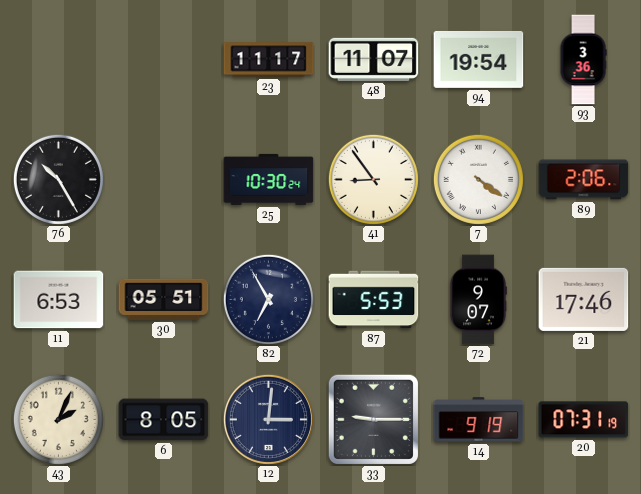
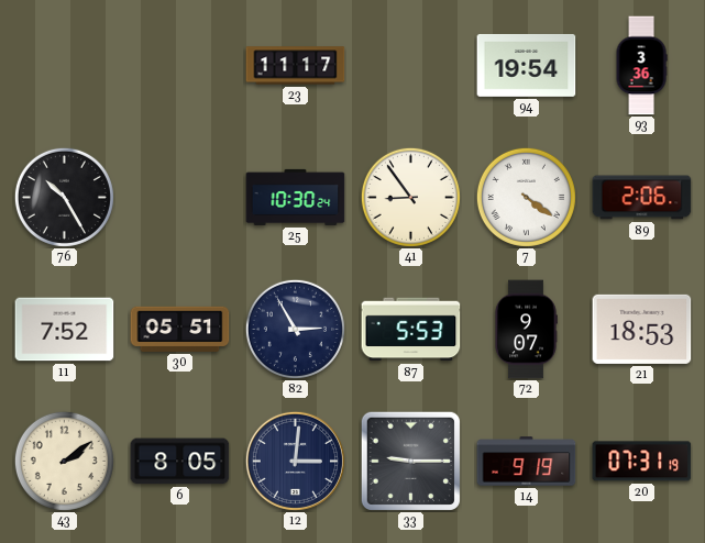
48: 11:07 -> none (374, 59)
11: 6:53 -> 7:52 (65, 330)
82: 6:55 -> 2:55 (295, 329)
21: 17:46 -> 18:53 (642, 329)
43: 2:04 -> 2:09 (64, 461)
